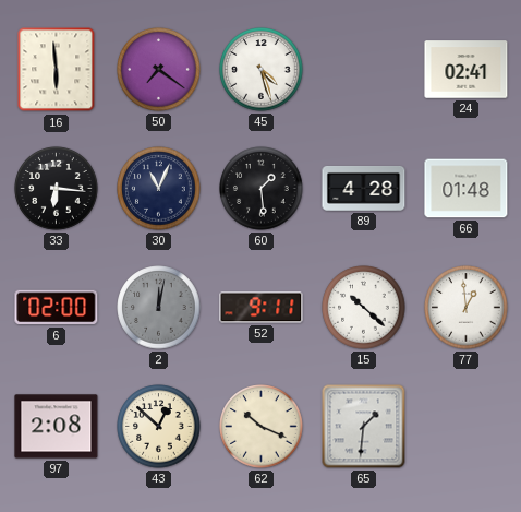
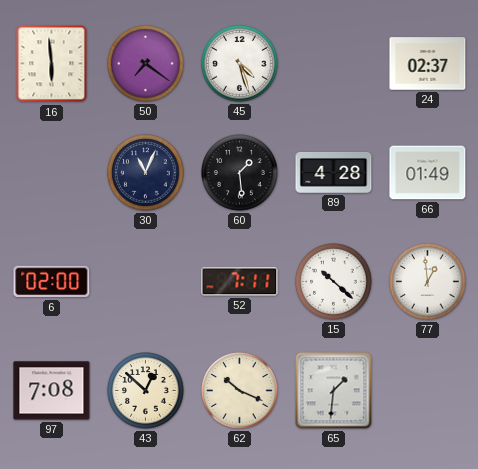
24: 02:41 -> 02:37 (428, 64)
33: 6:16 -> none (57, 189)
66: 01:48 -> 01:49 (428, 173)
2: 12:02 -> none (159, 308)
52: 9:11 -> 7:11 (240, 282)
97: 2:08 -> 7:08 (52, 391)
